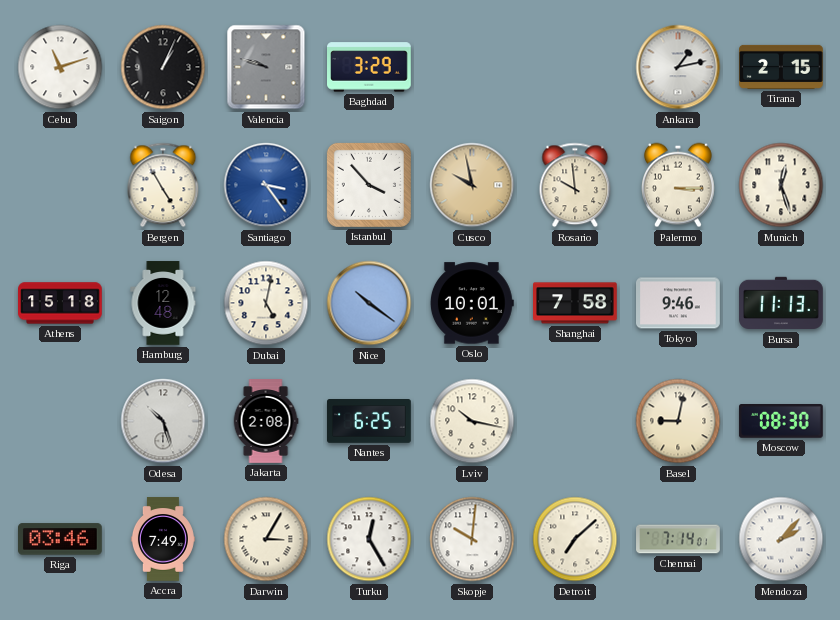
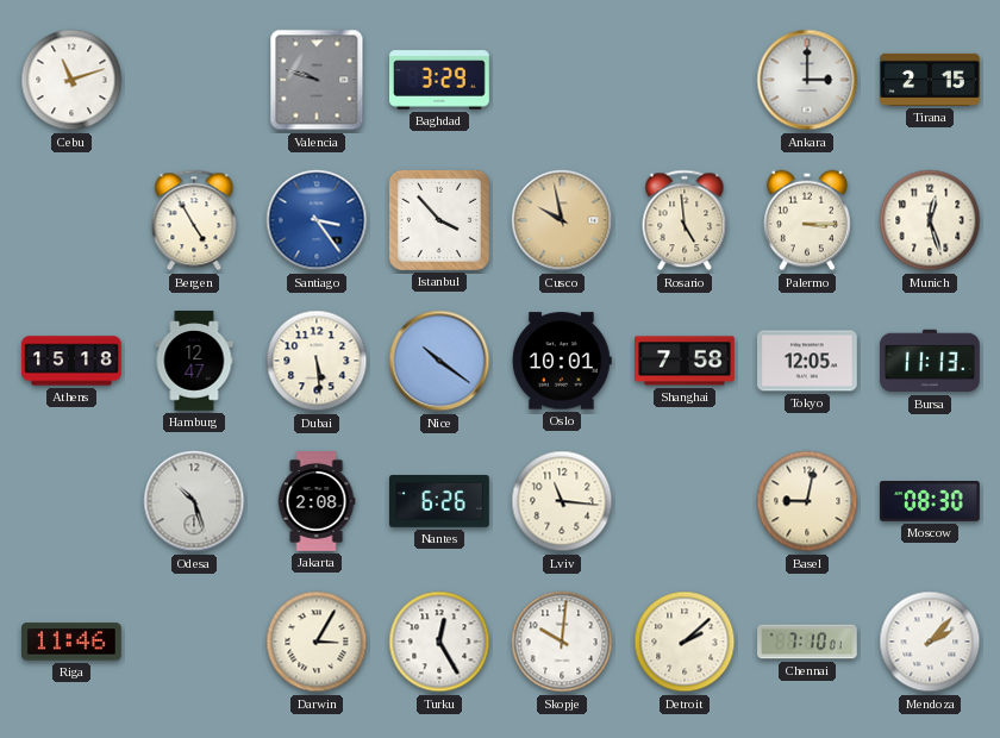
Saigon: 1:04 -> none (163, 67)
Ankara: 1:13 -> 3:00 (807, 80)
Rosario: 9:59 -> 4:59 (685, 220)
Hamburg: 12:48 -> 12:47 (194, 361)
Dubai: 5:02 -> 5:29 (317, 361)
Tokyo: 9:46 -> 12:05 (808, 361)
Nantes: 6:25 -> 6:26 (440, 501)
Lviv: 10:17 -> 11:16 (562, 501)
Riga: 03:46 -> 11:46 (73, 642)
Accra: 7:49 -> none (163, 539)
Detroit: 7:08 -> 2:08 (685, 642)
Chennai: 7:14 -> 7:10 (807, 642)
